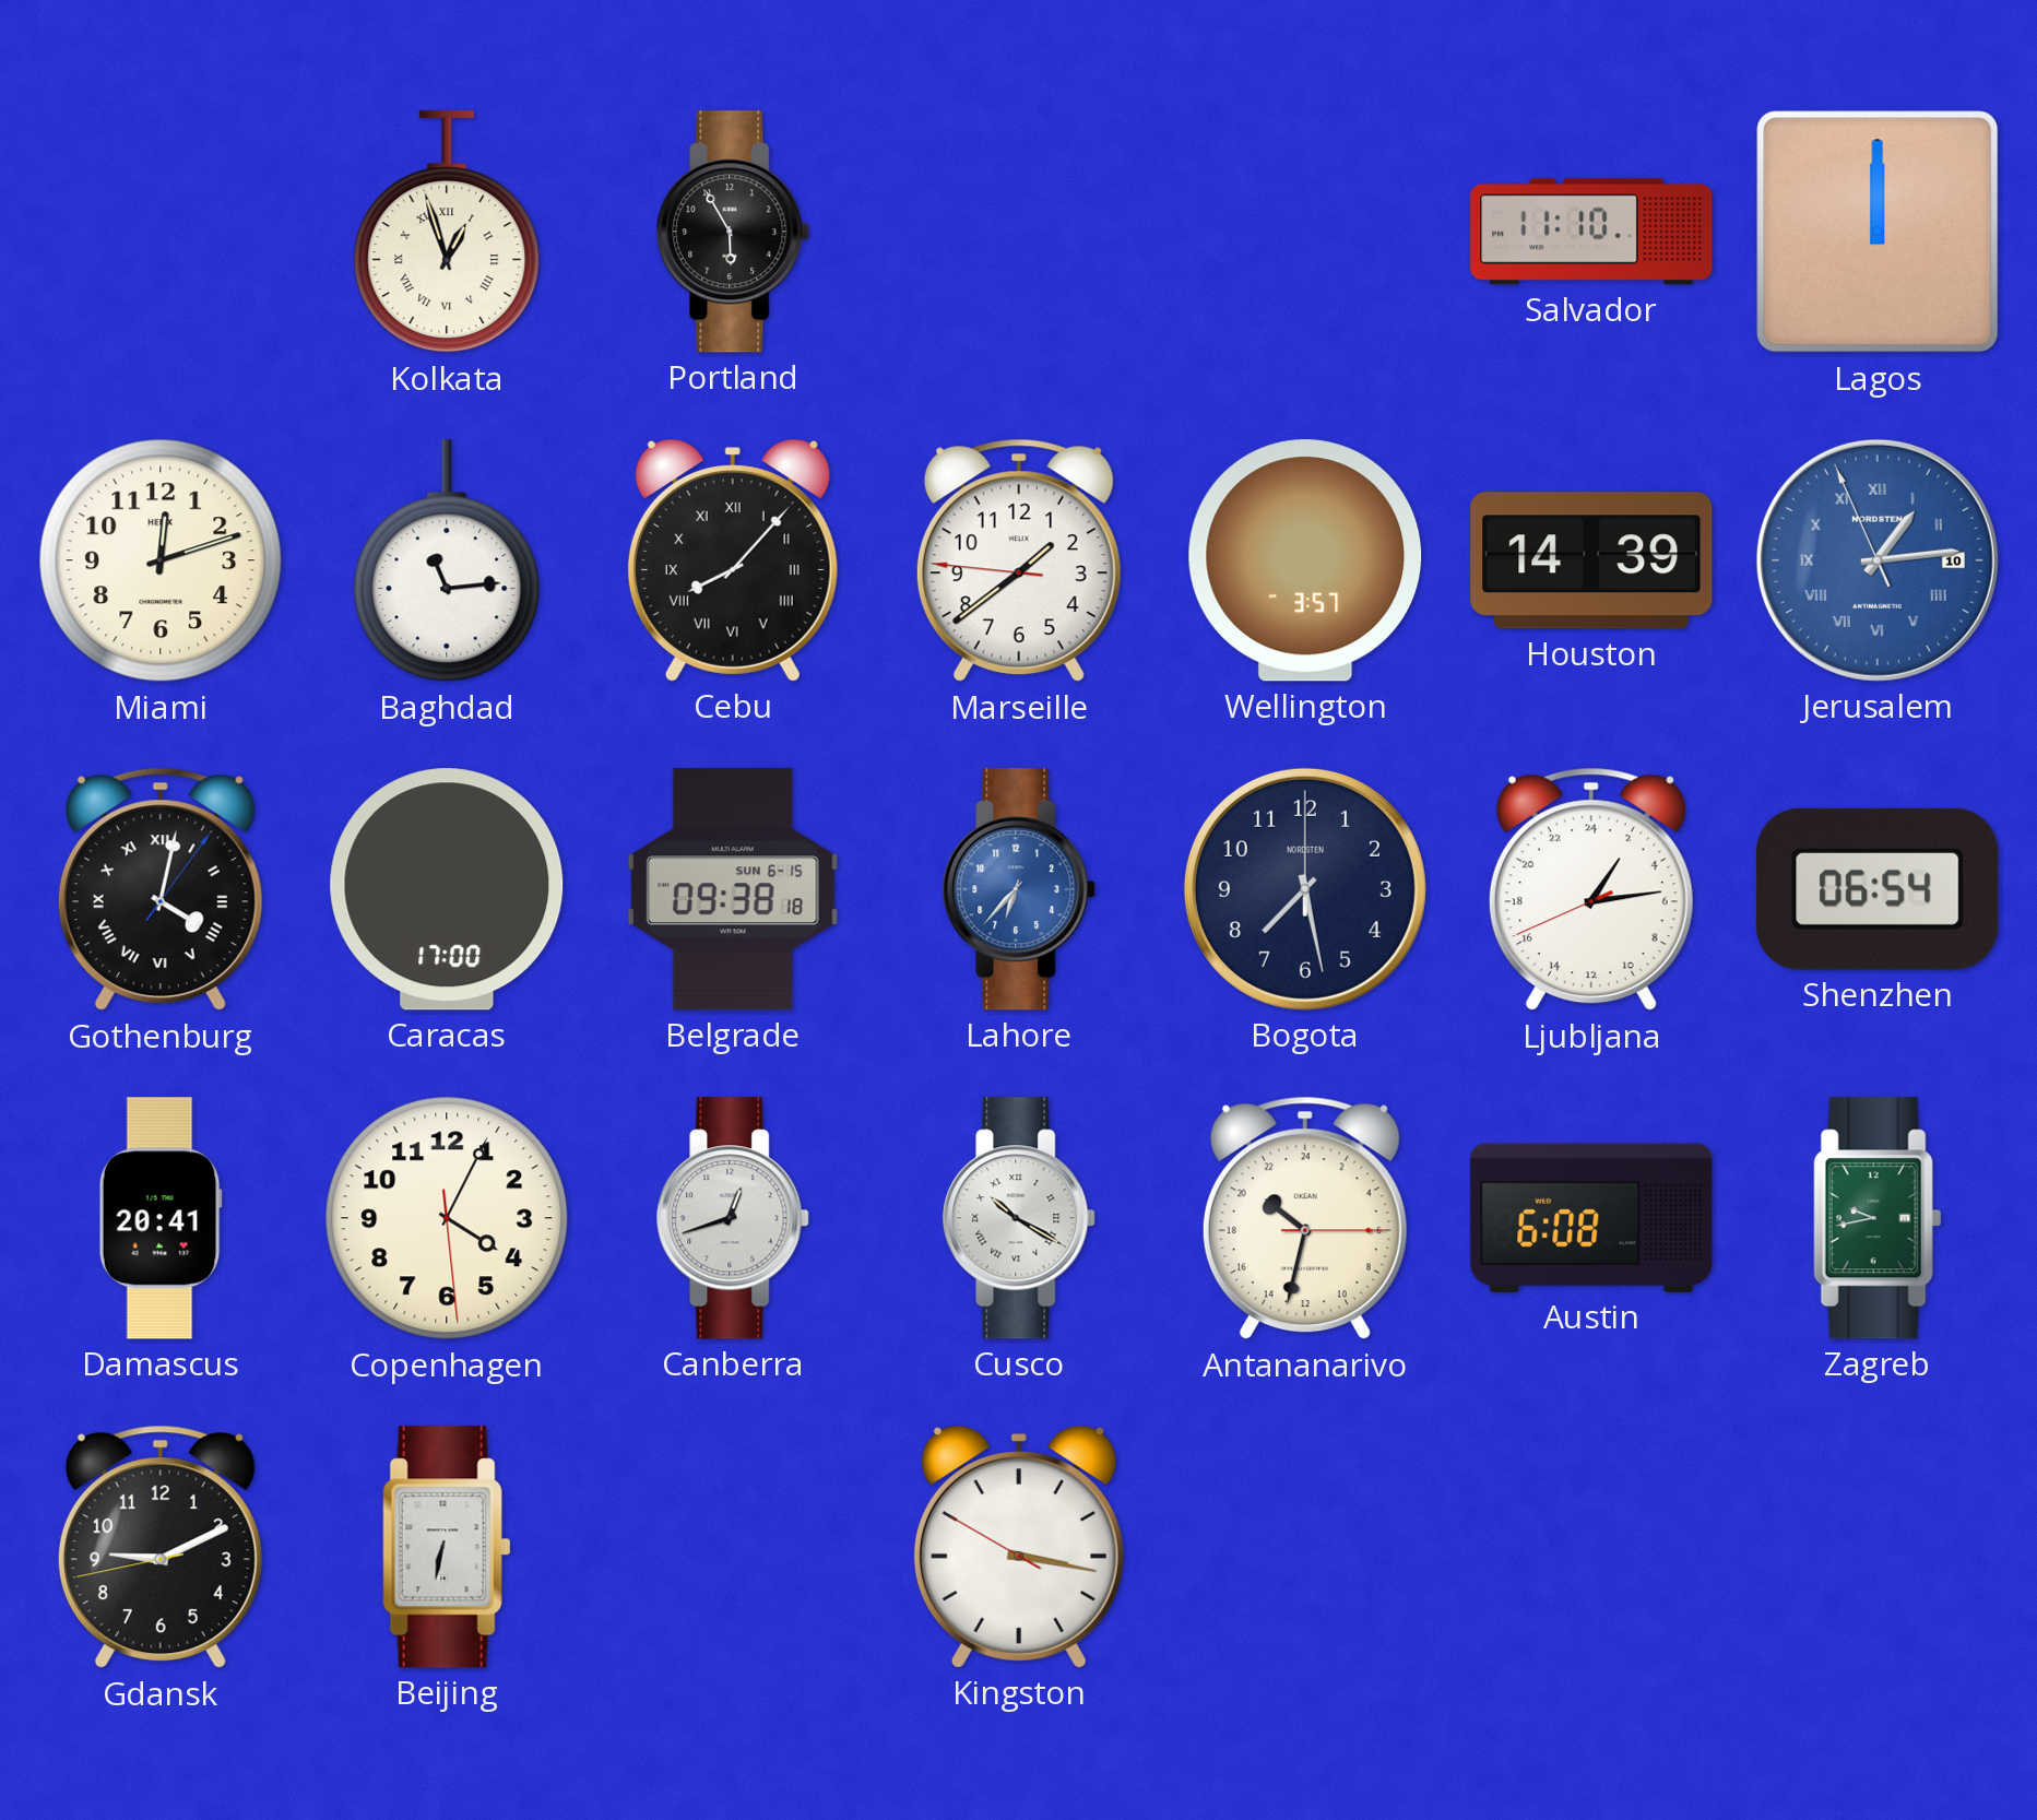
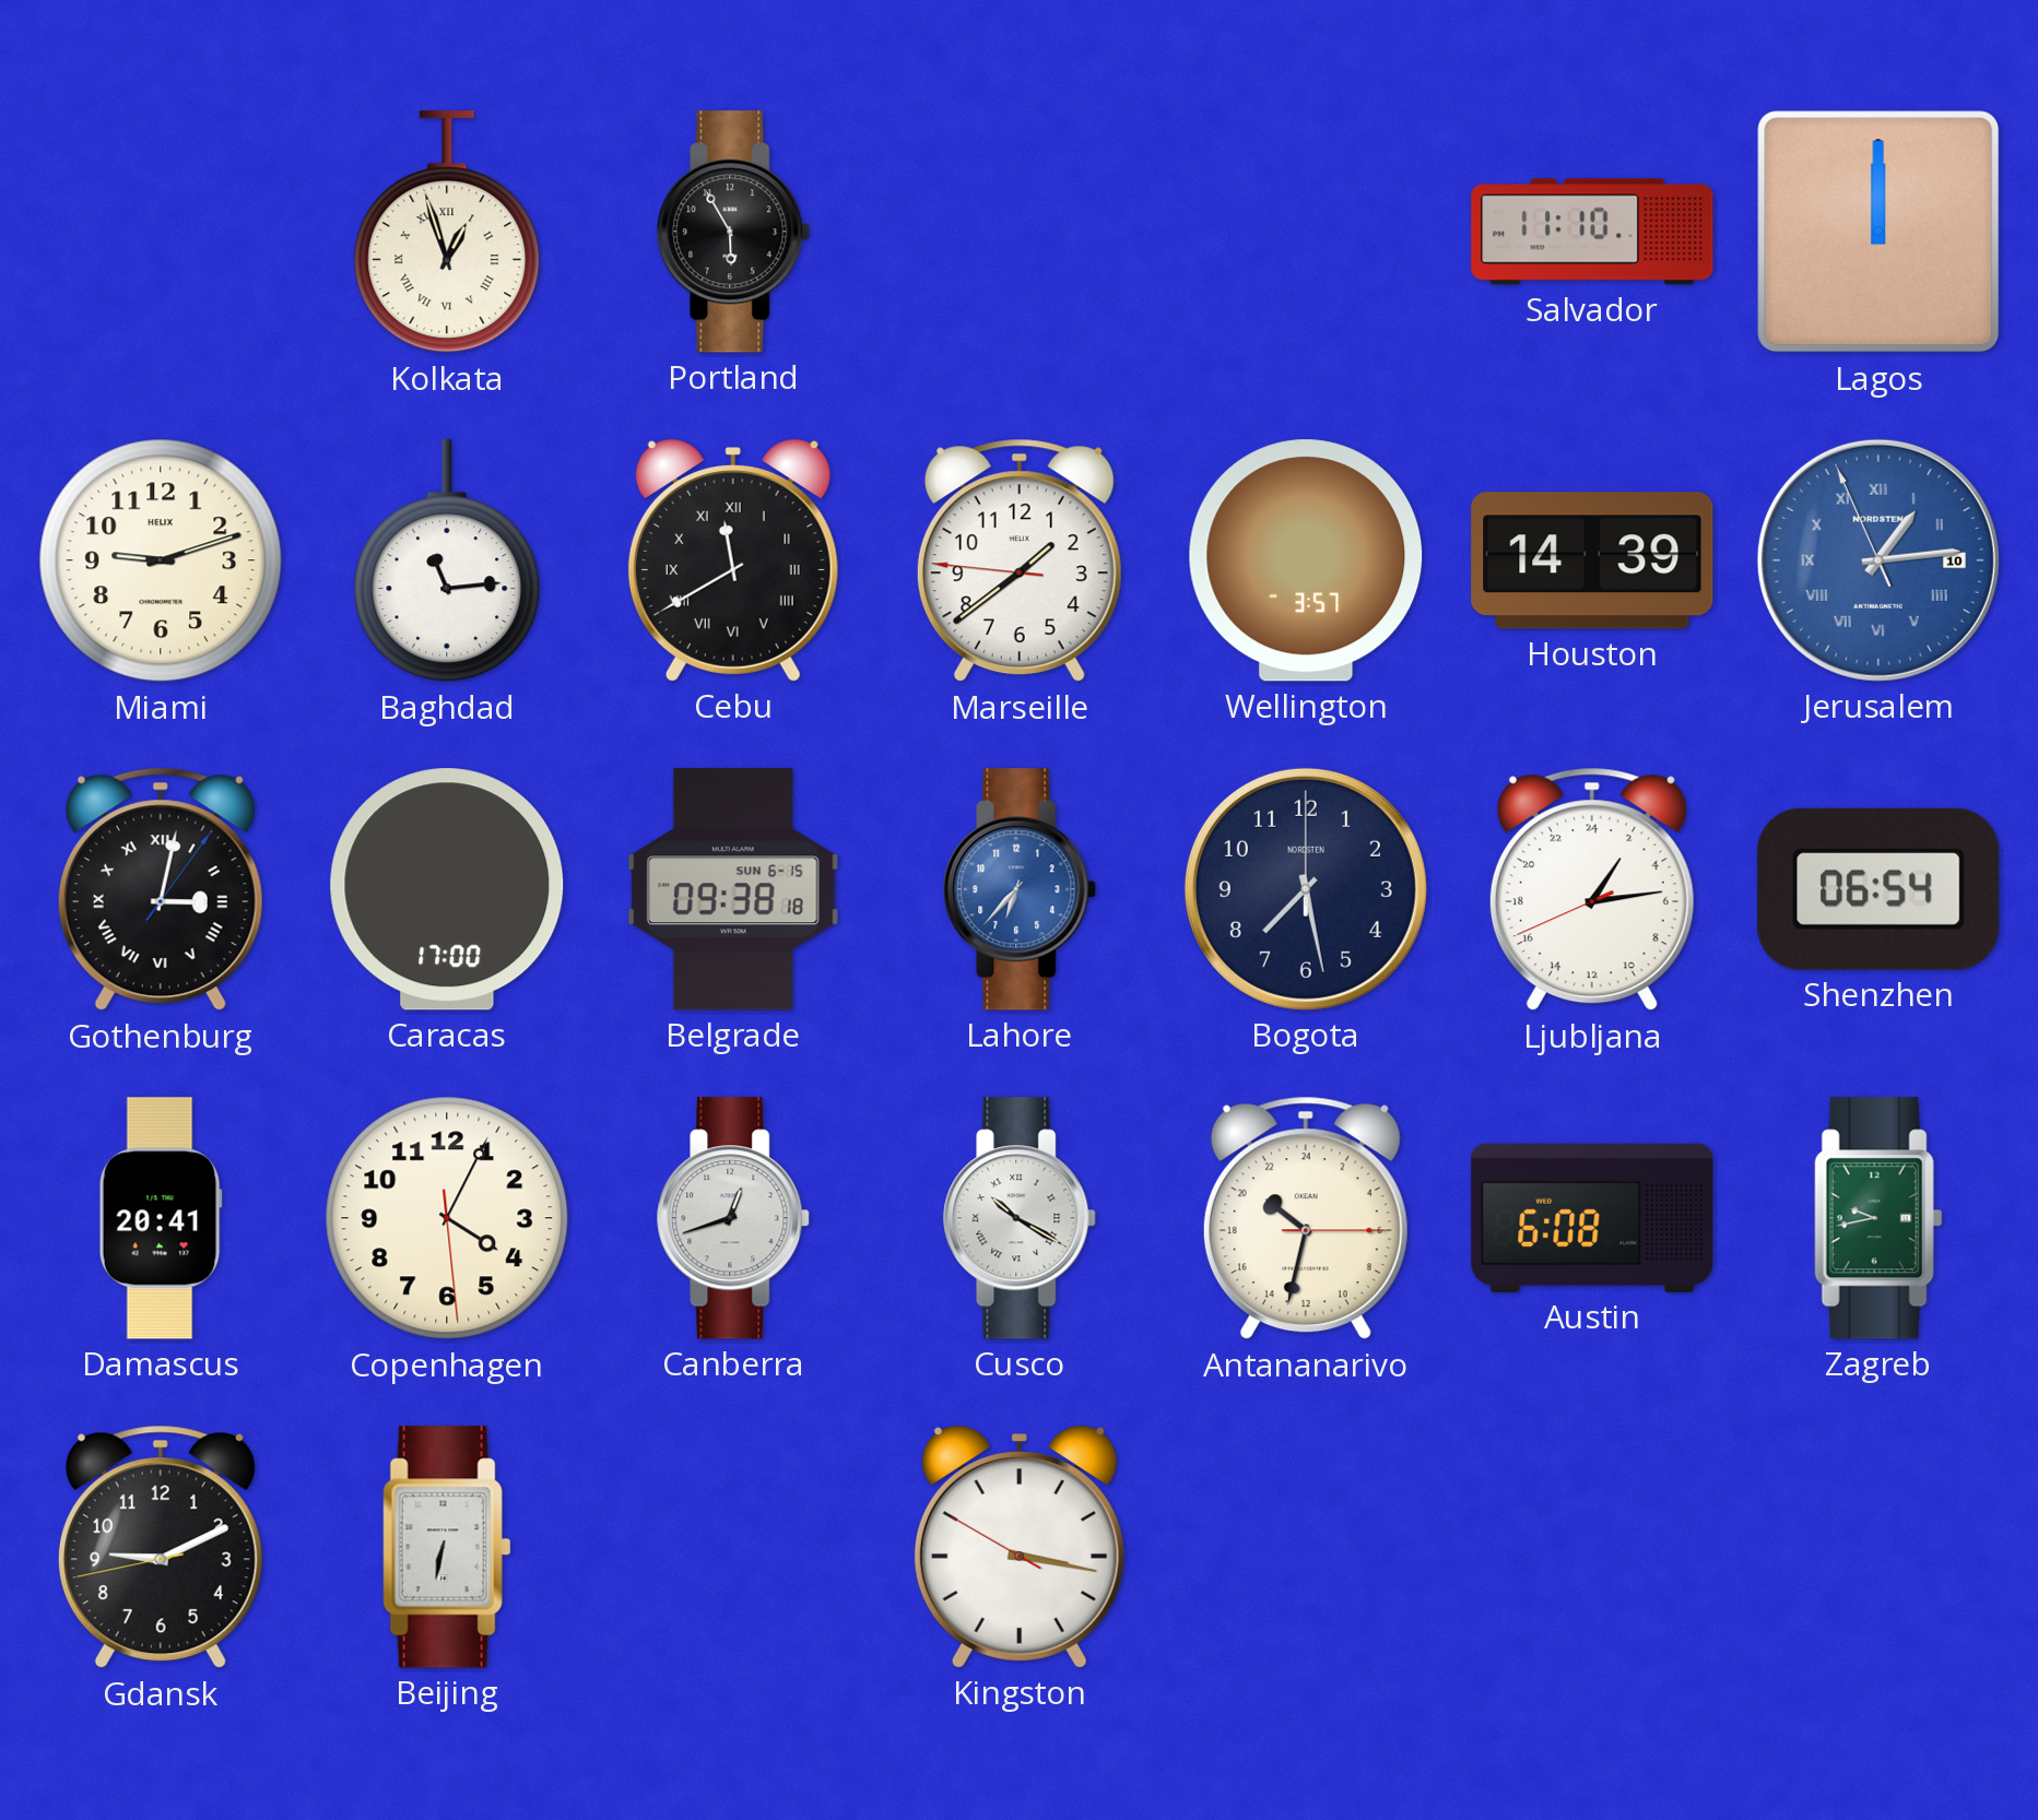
Miami: 12:12 -> 9:12 (161, 560)
Cebu: 8:07 -> 11:40 (733, 560)
Gothenburg: 4:02 -> 3:02 (161, 889)
